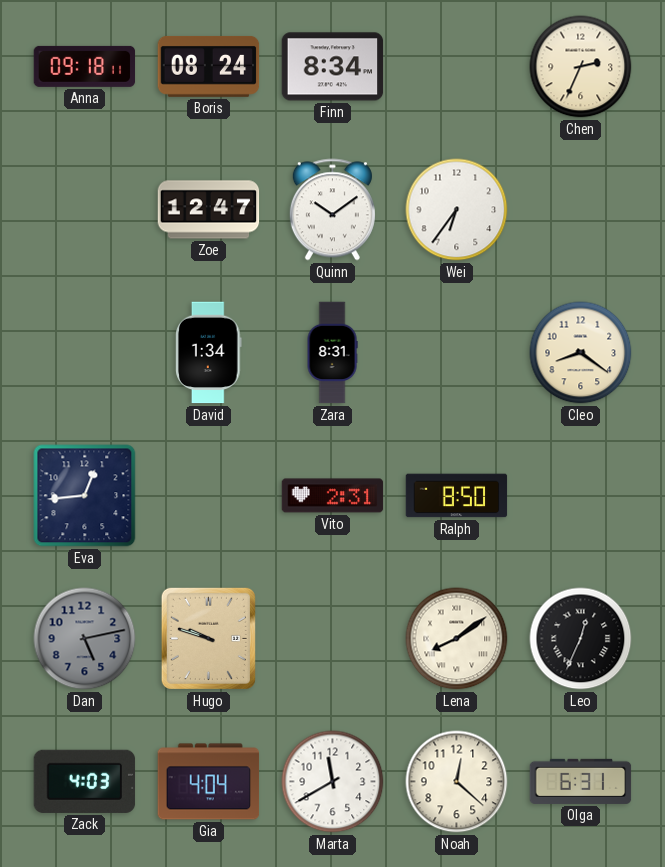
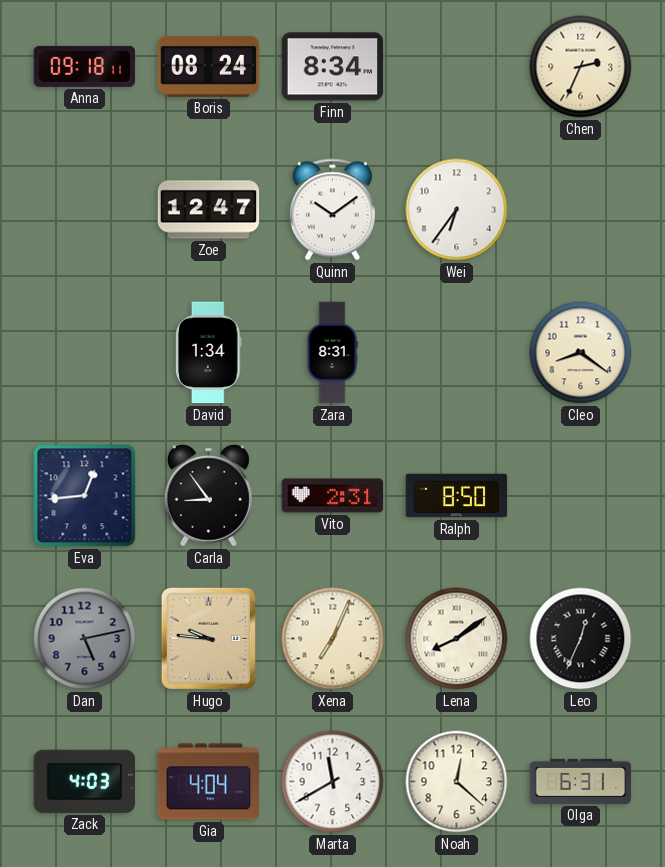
Carla: none -> 8:54 (208, 495)
Hugo: 9:48 -> 9:46 (208, 638)
Xena: none -> 7:04 (333, 639)
